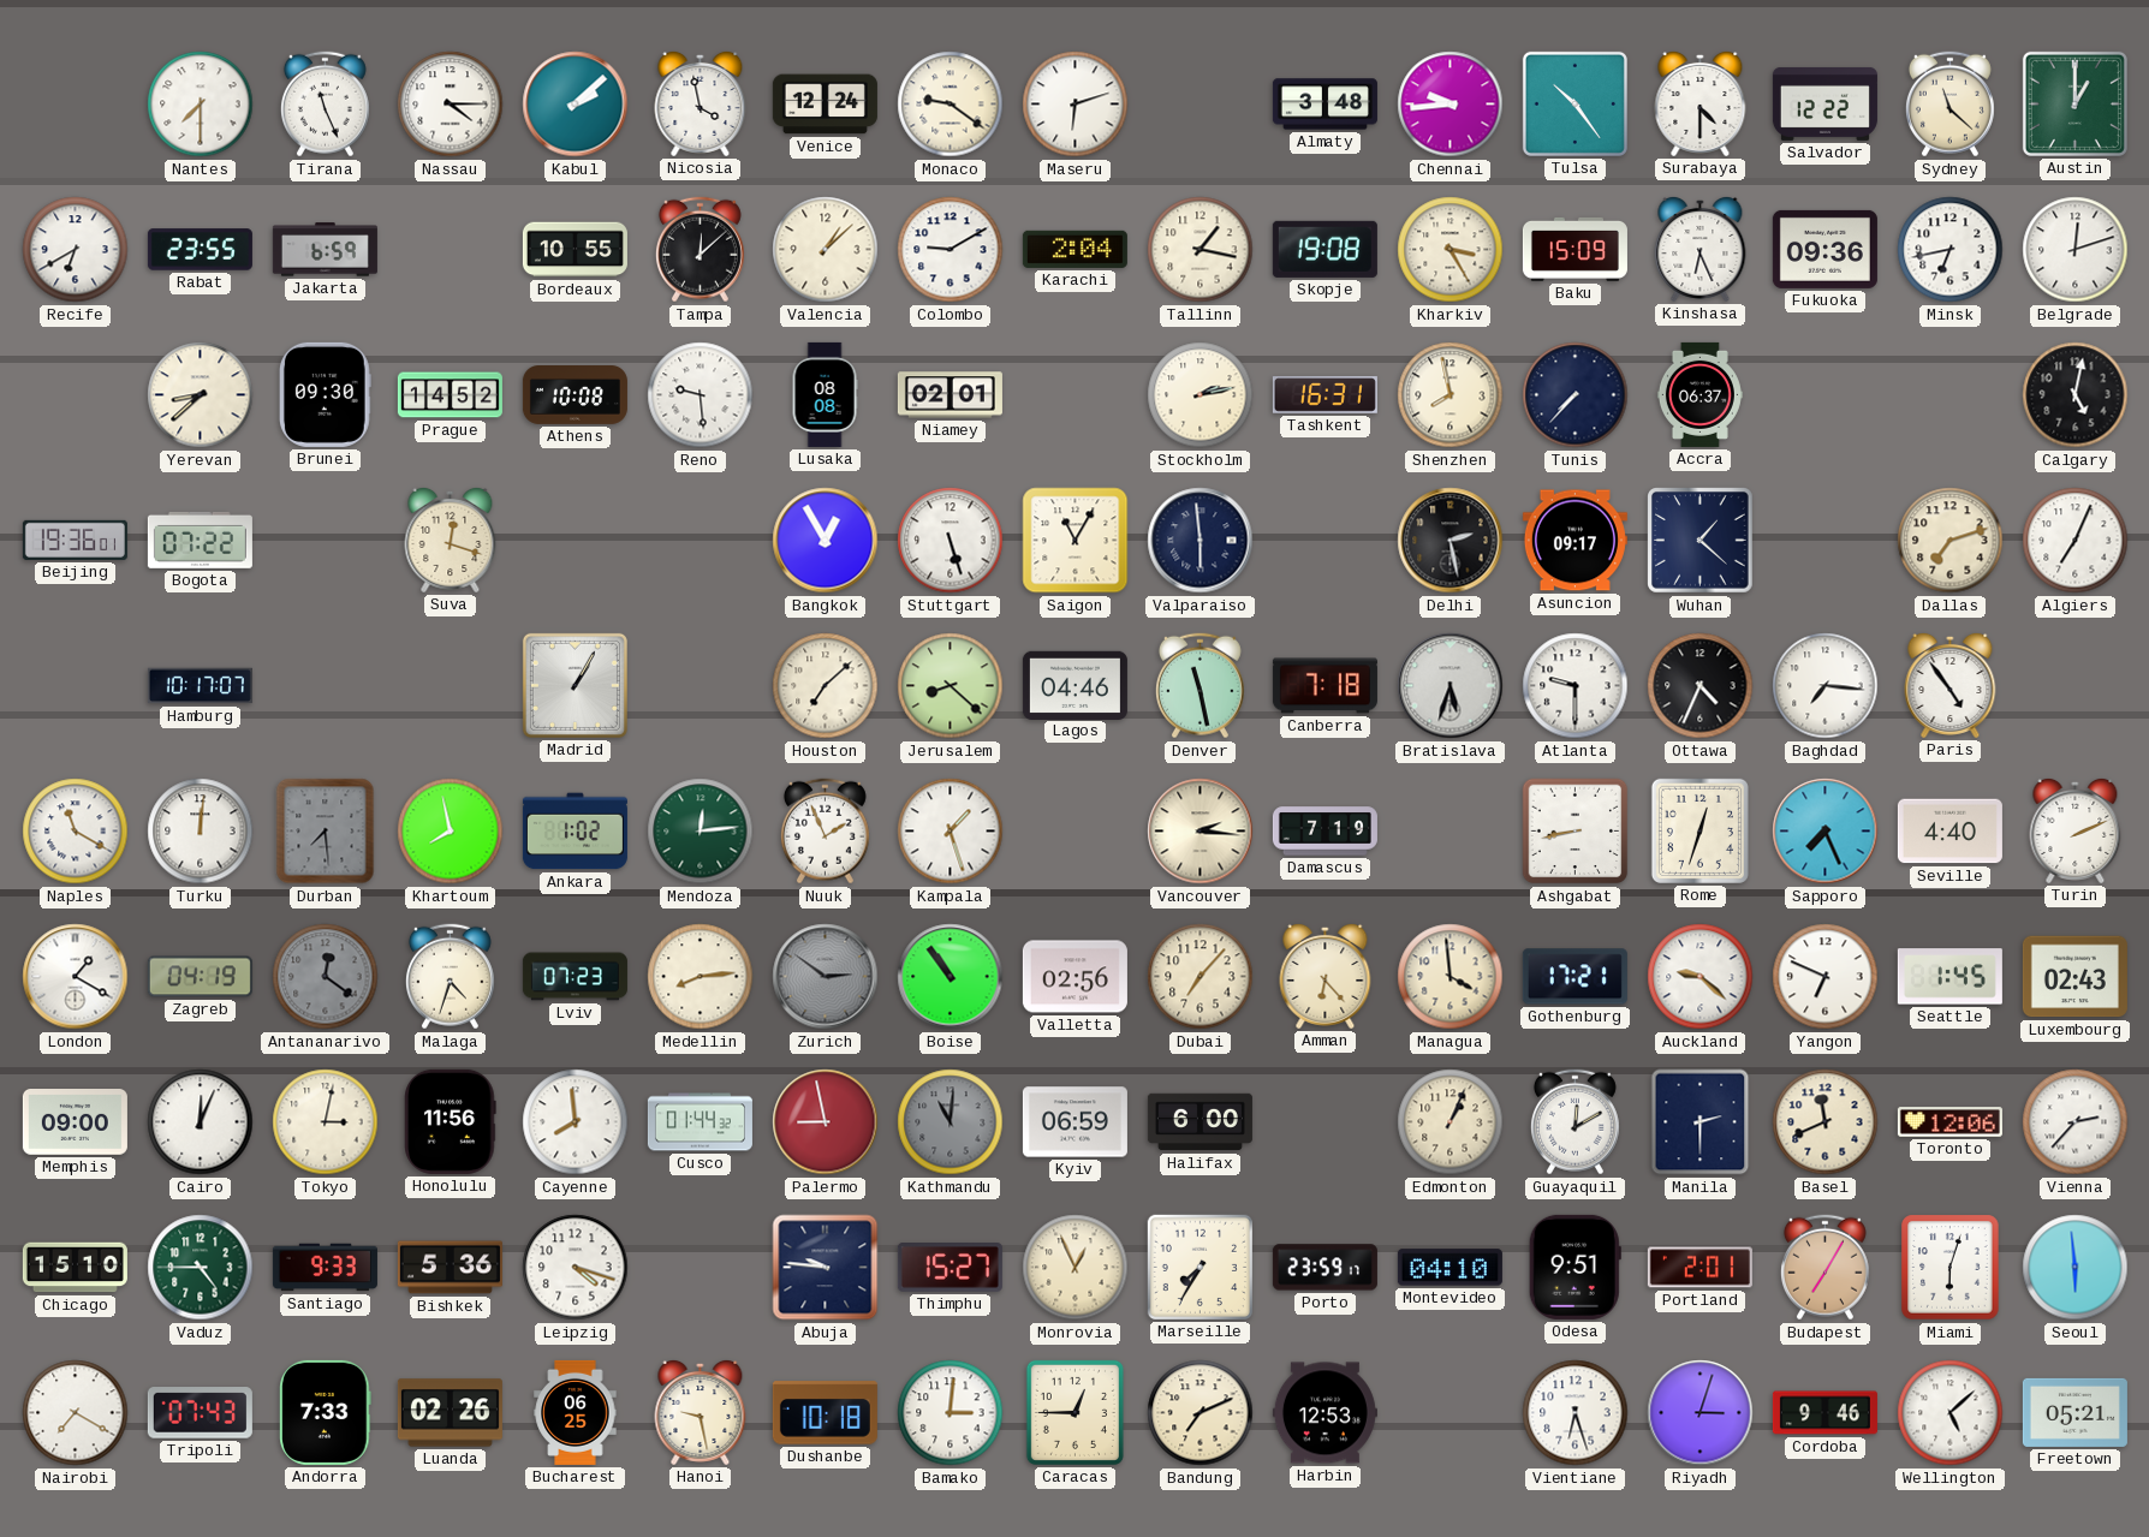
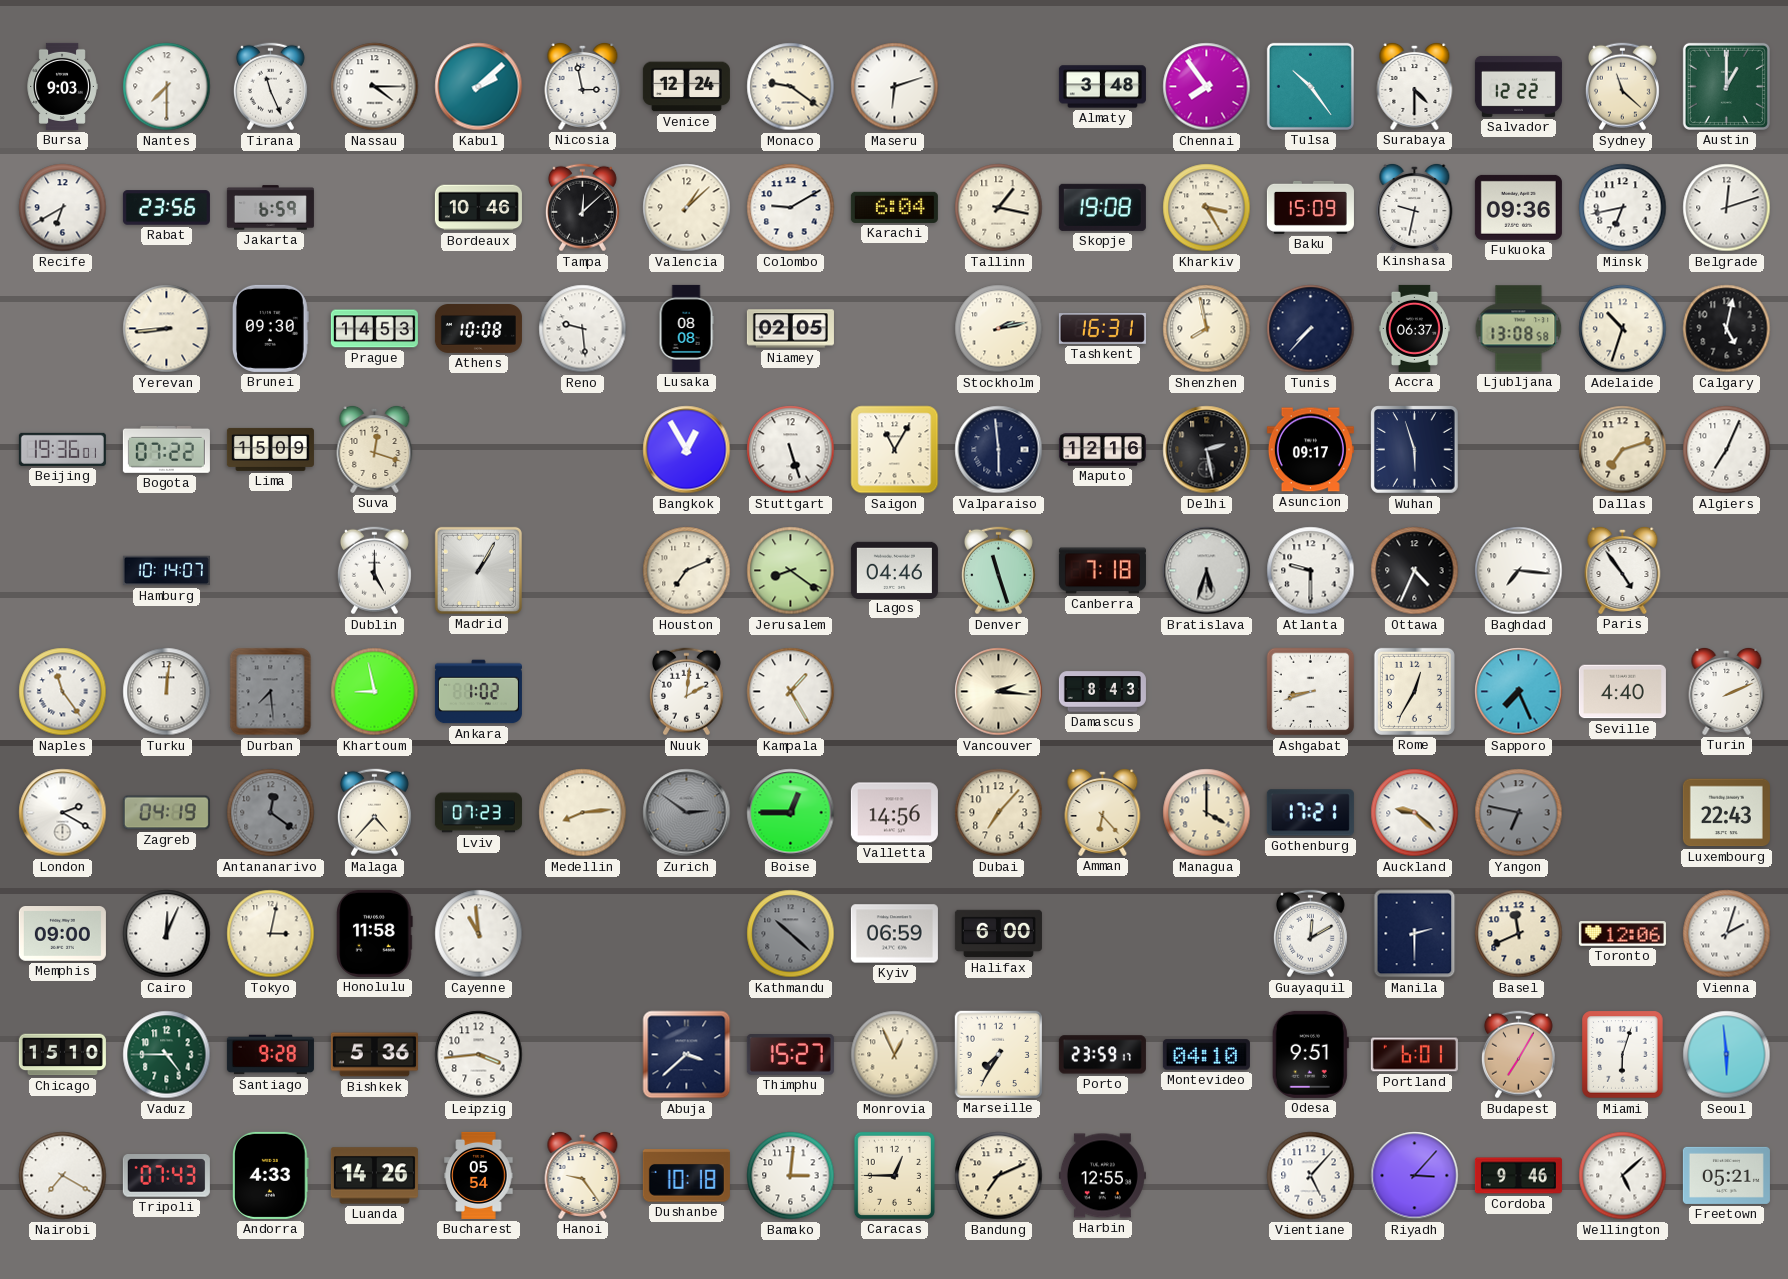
Bursa: none -> 9:03 (62, 86)
Nicosia: 3:58 -> 2:58 (583, 86)
Chennai: 9:44 -> 7:54 (1207, 87)
Rabat: 23:55 -> 23:56 (166, 208)
Bordeaux: 10:55 -> 10:46 (478, 208)
Karachi: 2:04 -> 6:04 (894, 207)
Kinshasa: 6:26 -> 9:32 (1415, 207)
Yerevan: 8:38 -> 8:44 (167, 329)
Prague: 14:52 -> 14:53 (374, 329)
Niamey: 02:01 -> 02:05 (790, 329)
Ljubljana: none -> 13:08 (1519, 329)
Adelaide: none -> 10:33 (1623, 329)
Lima: none -> 15:09 (270, 449)
Maputo: none -> 12:16 (1102, 450)
Wuhan: 1:22 -> 5:57 (1415, 450)
Hamburg: 10:17 -> 10:14 (166, 571)
Dublin: none -> 5:00 (374, 571)
Houston: 7:08 -> 7:11 (687, 571)
Jerusalem: 8:22 -> 8:21 (791, 571)
Denver: 11:28 -> 11:27 (998, 571)
Naples: 11:20 -> 11:24 (63, 692)
Khartoum: 7:58 -> 8:58 (375, 692)
Mendoza: 12:14 -> none (701, 832)
Nuuk: 1:56 -> 2:01 (686, 692)
Kampala: 1:27 -> 1:25 (791, 692)
Damascus: 7:19 -> 8:43 (1102, 692)
Ashgabat: 8:43 -> 8:42 (1311, 692)
Rome: 12:33 -> 12:35 (1414, 691)
London: 1:20 -> 2:20 (63, 813)
Malaga: 4:33 -> 4:37 (374, 813)
Boise: 10:54 -> 12:45 (791, 813)
Valletta: 02:56 -> 14:56 (894, 813)
Managua: 3:59 -> 4:00 (1207, 813)
Yangon: 6:49 -> 6:47 (1519, 813)
Yangon dial: white -> grey (1519, 813)
Seattle: 1:45 -> none (1949, 977)
Luxembourg: 02:43 -> 22:43 (1726, 813)
Honolulu: 11:56 -> 11:58 (375, 933)
Cayenne: 7:59 -> 10:59 (479, 934)
Cusco: 01:44 -> none (700, 1122)
Palermo: 8:58 -> none (826, 1122)
Kathmandu: 11:01 -> 10:22 (791, 934)
Edmonton: 1:04 -> none (1451, 1122)
Vienna: 2:37 -> 2:03 (1727, 934)
Santiago: 9:33 -> 9:28 (270, 1055)
Leipzig: 4:18 -> 3:44 (479, 1055)
Abuja: 9:46 -> 3:38 (687, 1055)
Portland: 2:01 -> 6:01 (1414, 1055)
Andorra: 7:33 -> 4:33 (271, 1175)
Luanda: 02:26 -> 14:26 (374, 1176)
Bucharest: 06:25 -> 05:54 (479, 1175)
Hanoi: 9:28 -> 9:24 (583, 1175)
Harbin: 12:53 -> 12:55 (1102, 1176)
Vientiane: 6:27 -> 5:07 (1311, 1176)
Riyadh: 3:03 -> 3:07 (1415, 1176)
